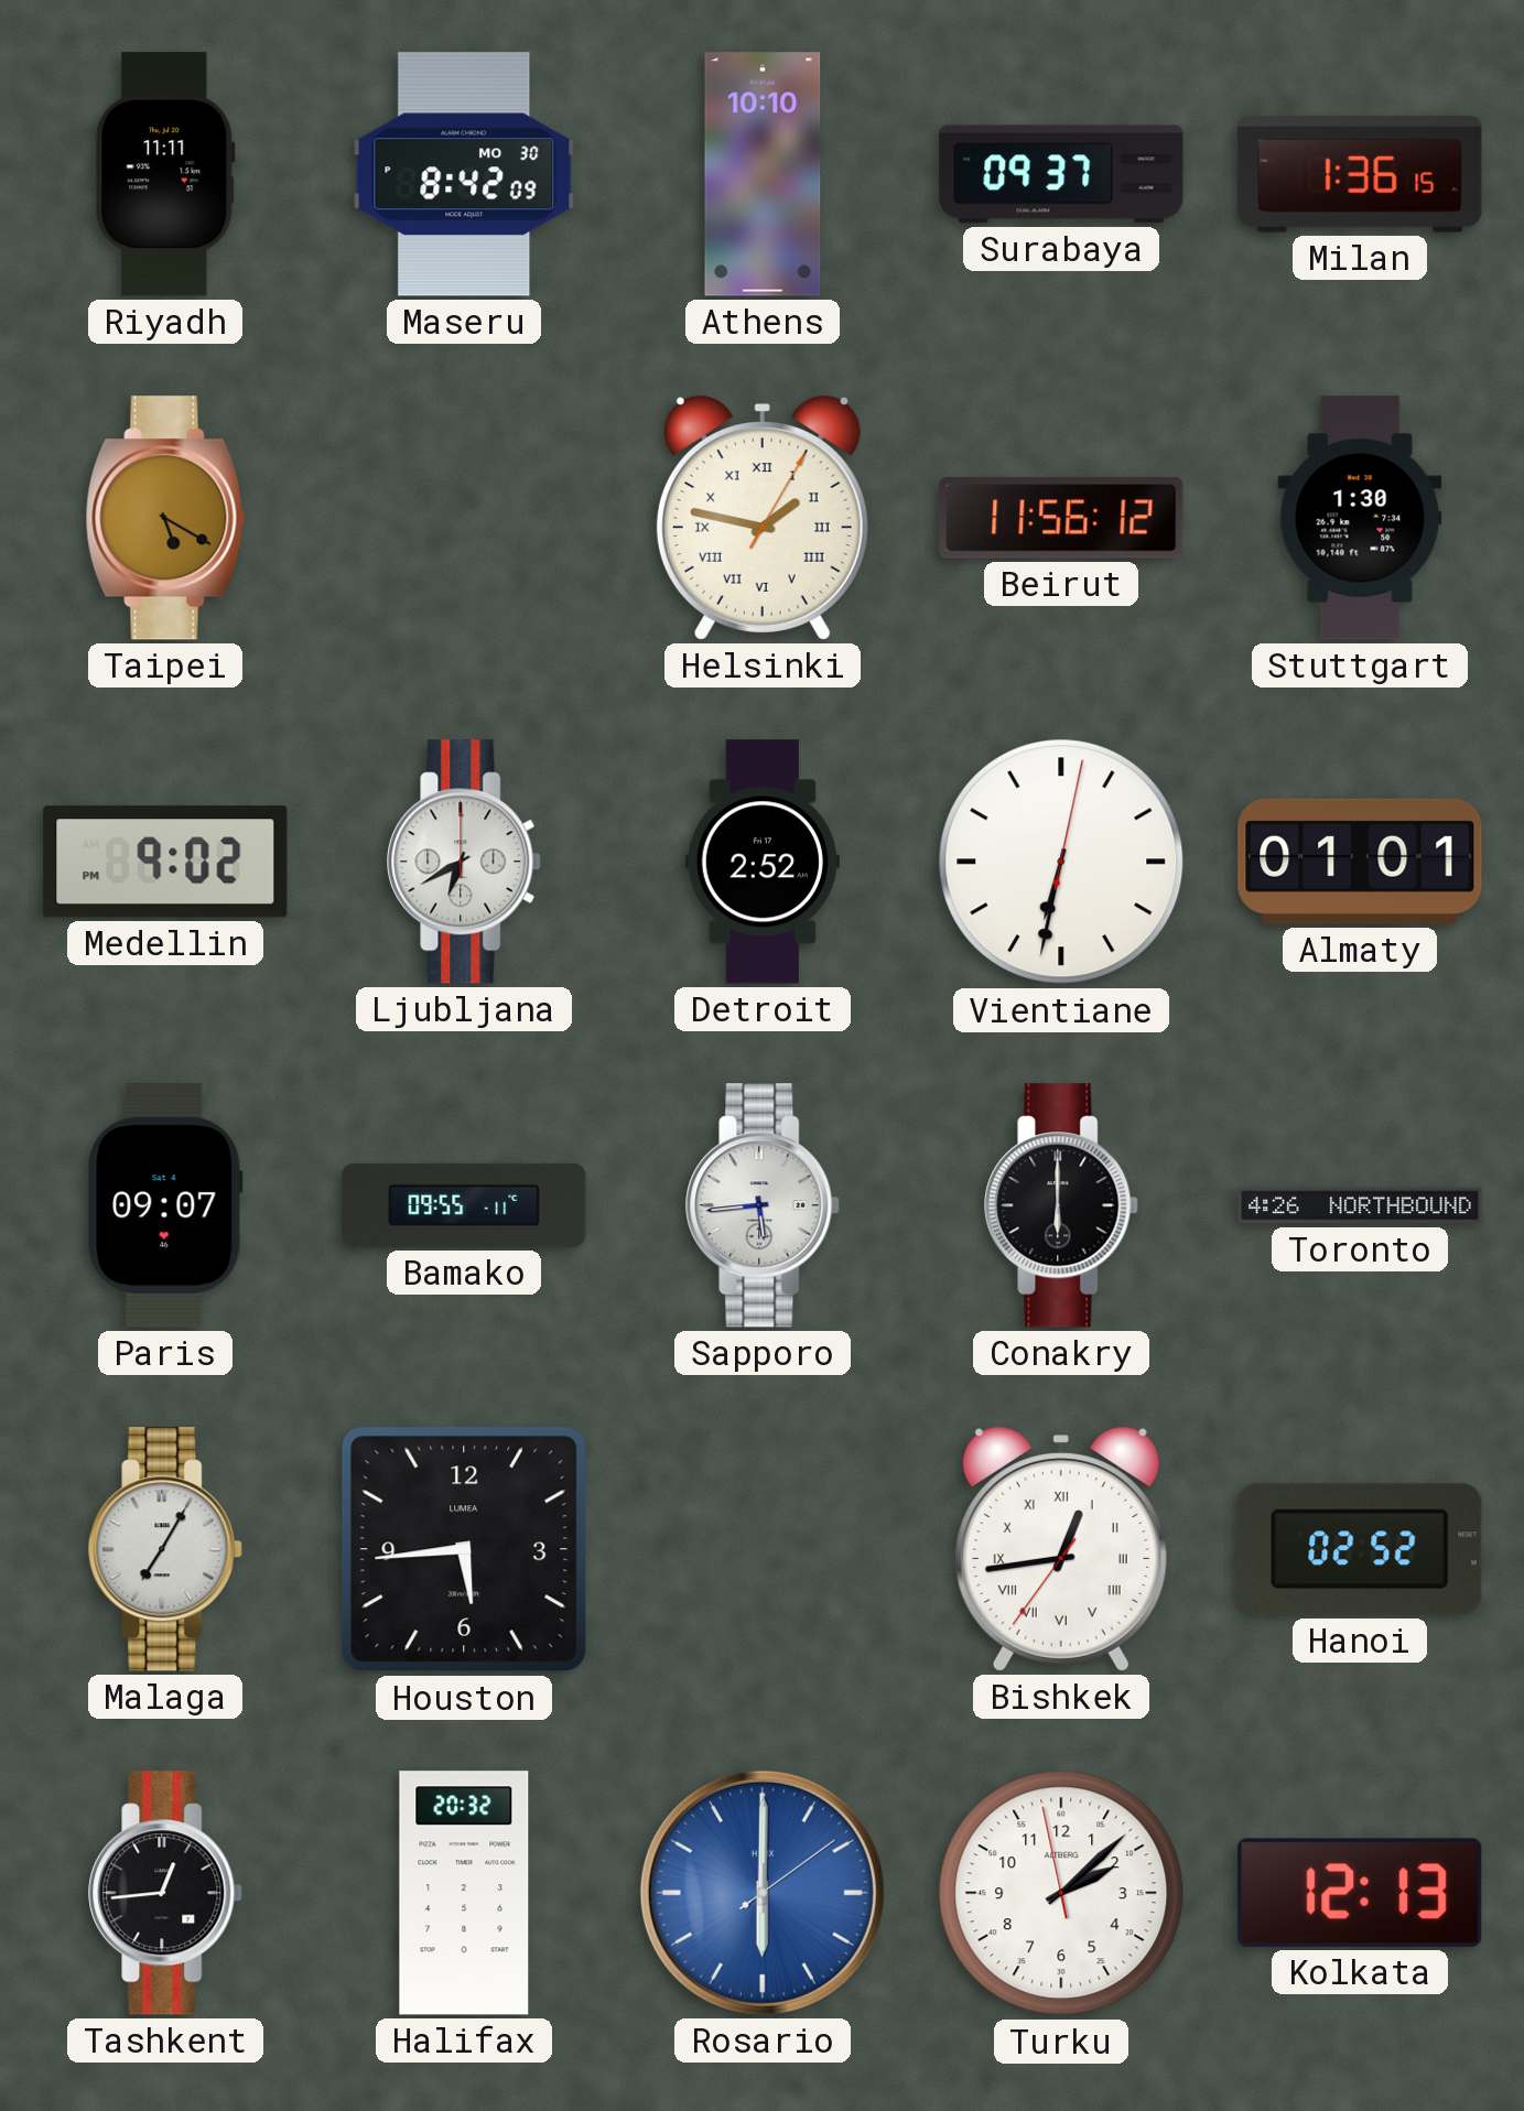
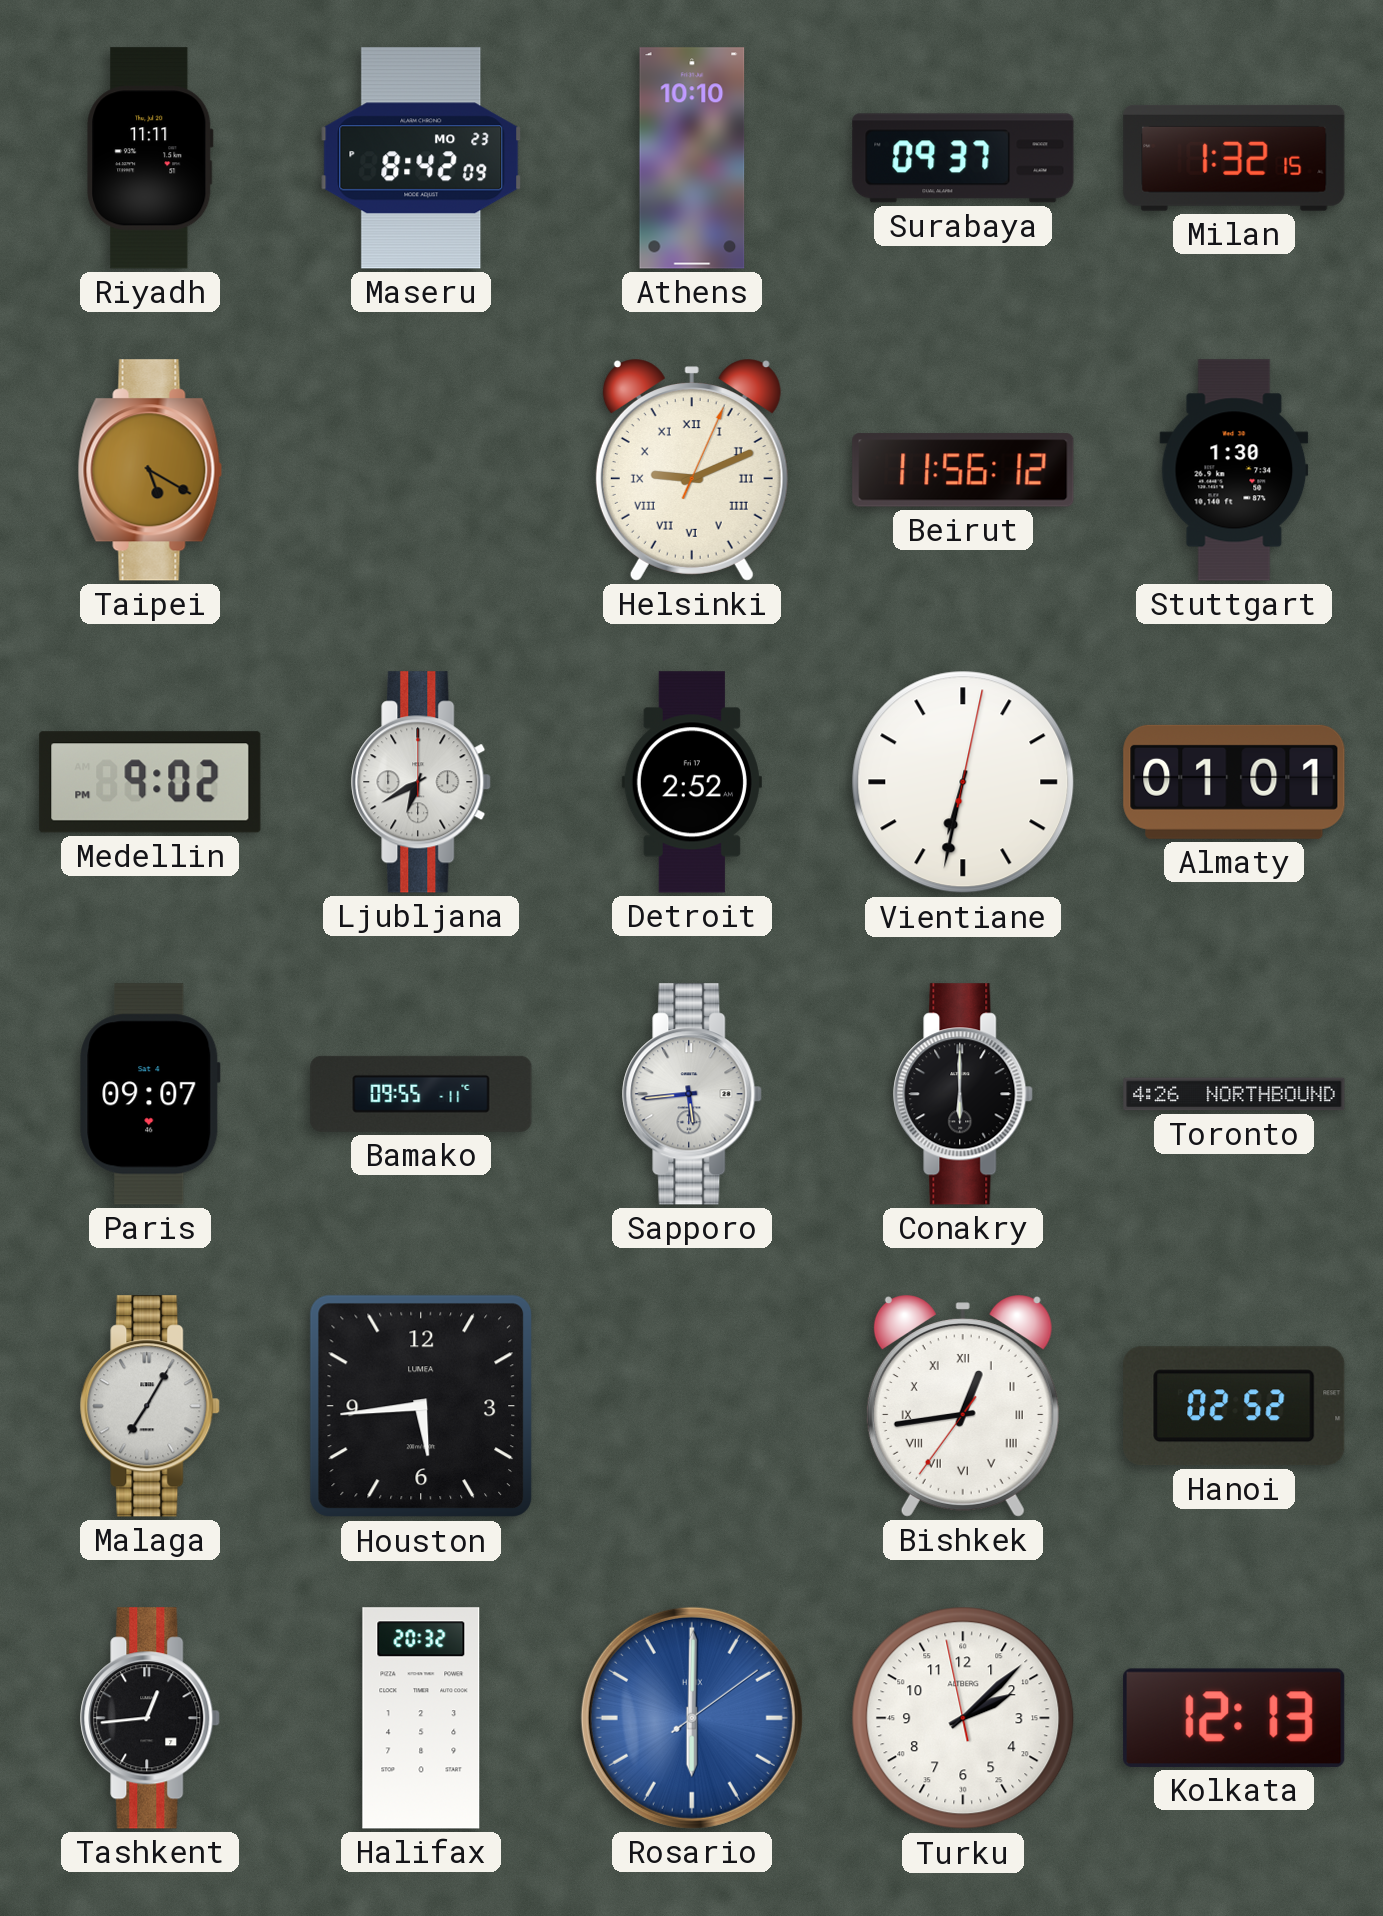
Maseru date: MO 30 -> MO 23 (421, 158)
Milan: 1:36 -> 1:32 (1234, 158)
Helsinki: 1:47 -> 9:11 (692, 470)
